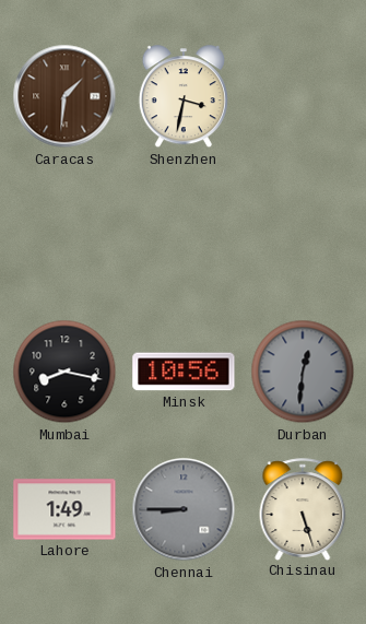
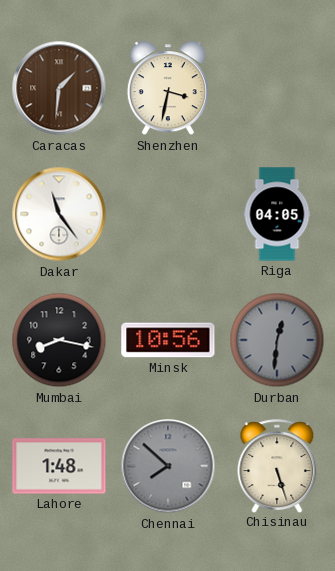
Dakar: none -> 11:24 (59, 214)
Riga: none -> 04:05 (277, 214)
Lahore: 1:49 -> 1:48 (59, 466)
Chennai: 8:45 -> 7:52 (168, 466)
